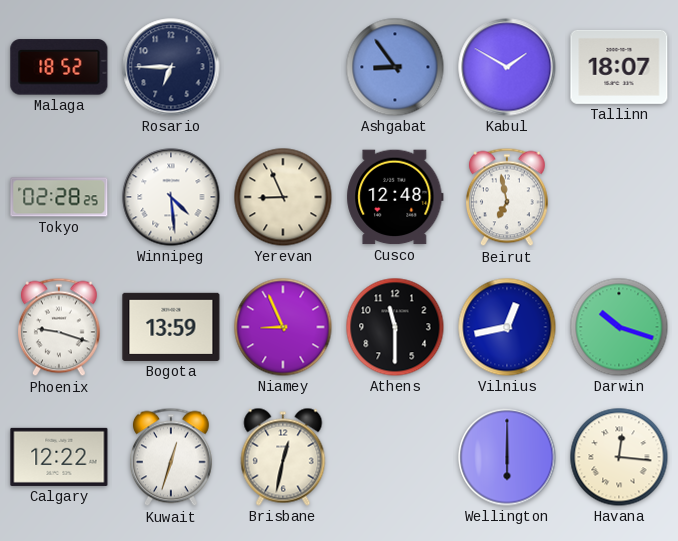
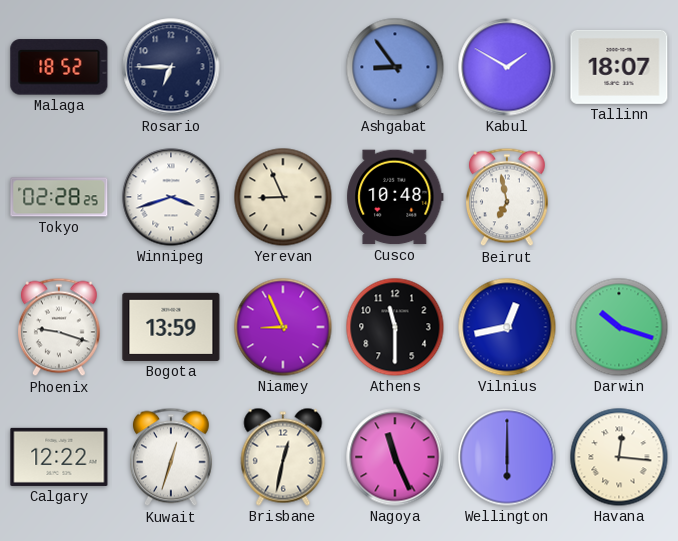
Winnipeg: 4:29 -> 3:42 (171, 197)
Cusco: 12:48 -> 10:48 (395, 197)
Nagoya: none -> 11:26 (395, 457)
